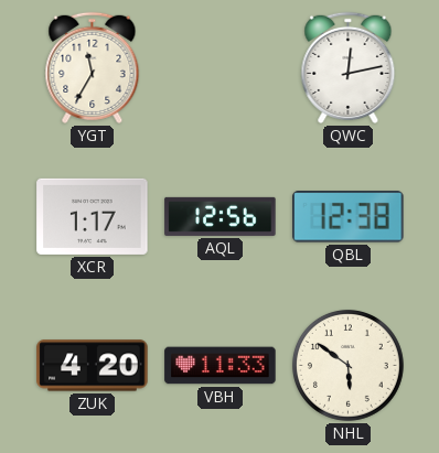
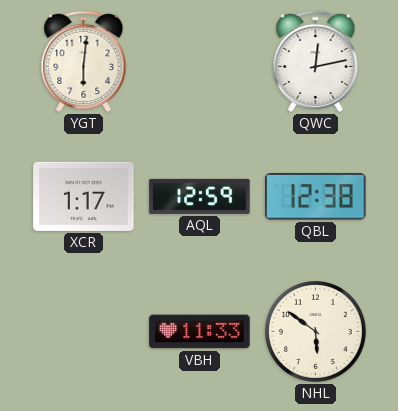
YGT: 11:35 -> 6:01 (84, 61)
AQL: 12:56 -> 12:59 (200, 196)
ZUK: 4:20 -> none (93, 366)
